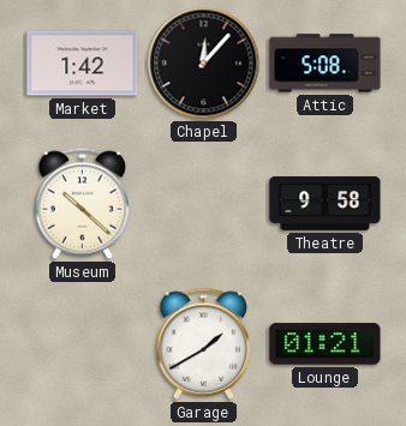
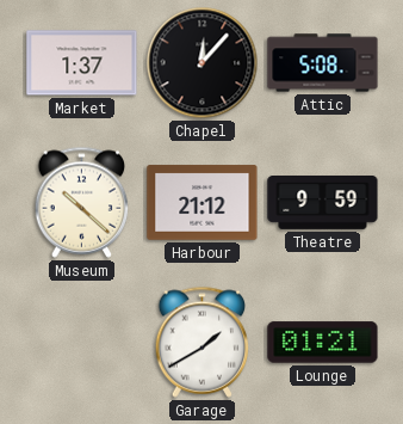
Market: 1:42 -> 1:37 (82, 63)
Harbour: none -> 21:12 (203, 203)
Theatre: 9:58 -> 9:59 (323, 203)
